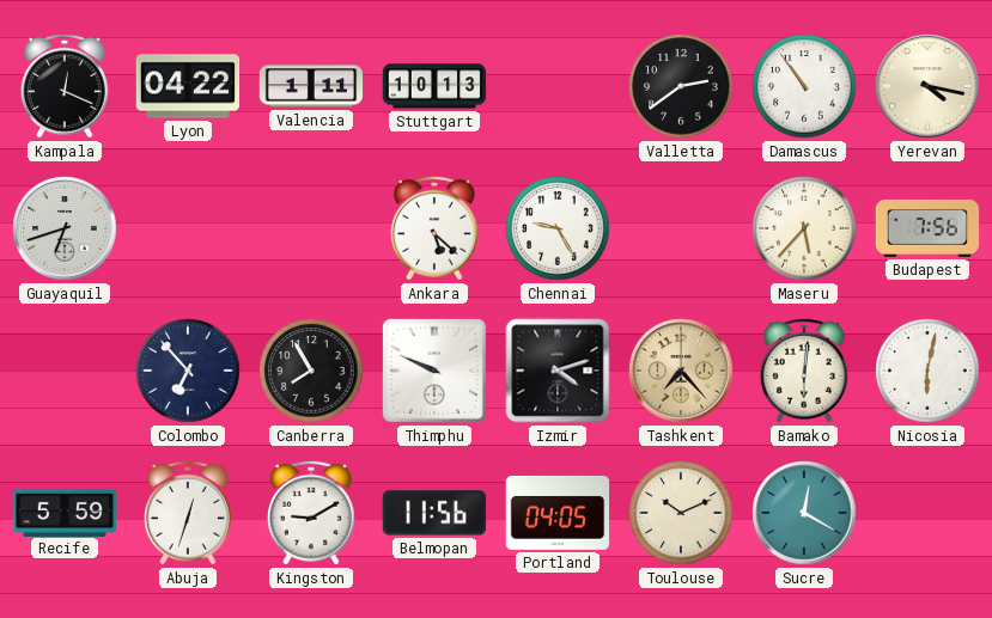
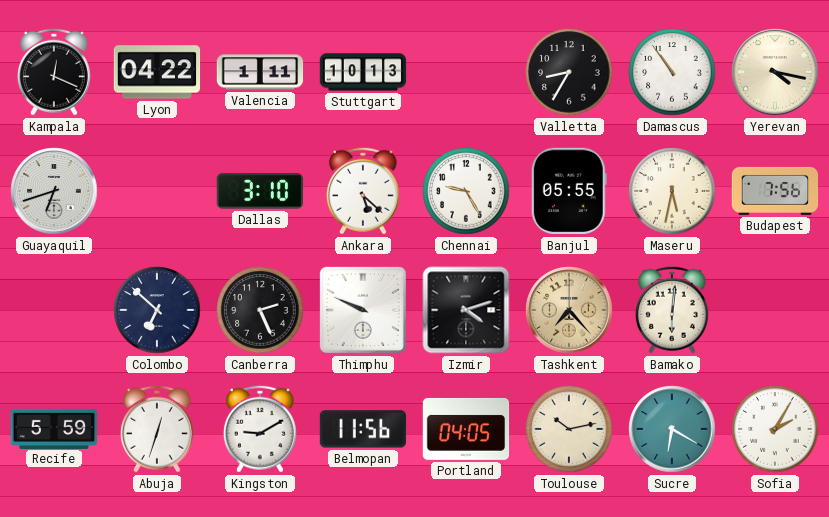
Valletta: 2:39 -> 8:35 (569, 72)
Dallas: none -> 3:10 (259, 191)
Banjul: none -> 05:55 (569, 191)
Maseru: 5:37 -> 5:32 (672, 191)
Colombo: 6:53 -> 6:52 (157, 310)
Canberra: 7:55 -> 2:26 (260, 310)
Nicosia: 6:02 -> none (927, 371)
Toulouse: 10:11 -> 10:13 (569, 429)
Sucre: 12:20 -> 6:20 (672, 429)
Sofia: none -> 2:05 (775, 429)
